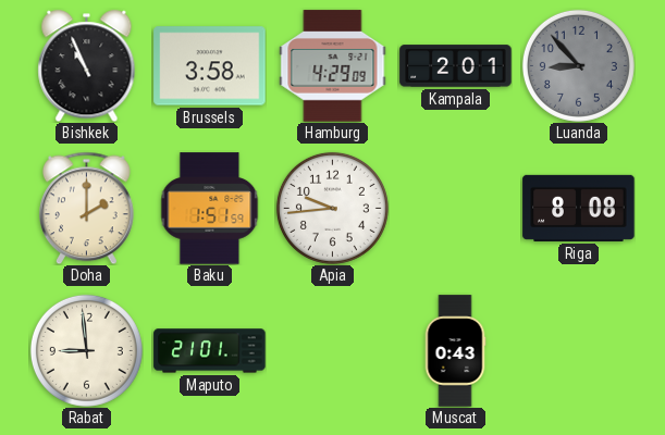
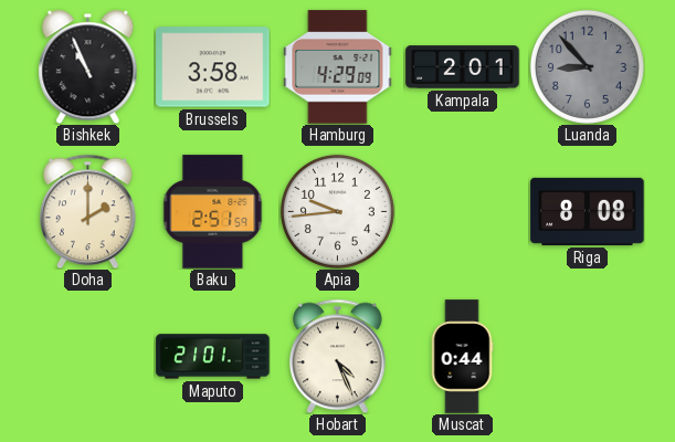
Baku: 1:51 -> 2:51 (213, 212)
Rabat: 8:59 -> none (86, 350)
Hobart: none -> 4:26 (338, 356)
Muscat: 0:43 -> 0:44 (462, 357)
